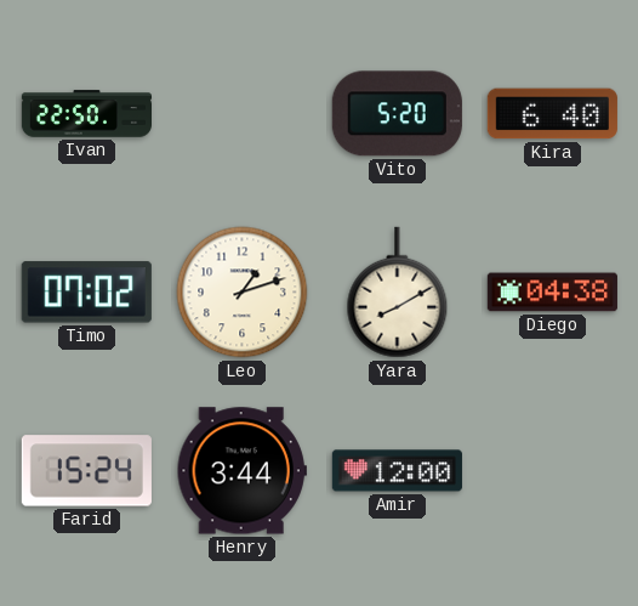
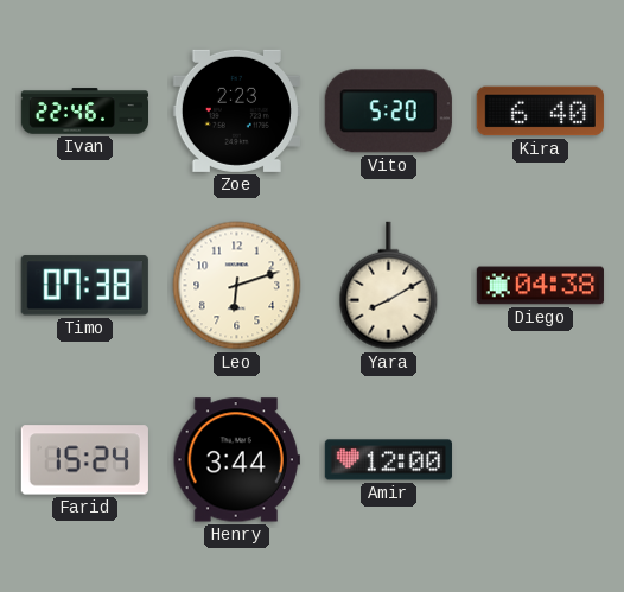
Ivan: 22:50 -> 22:46 (84, 112)
Zoe: none -> 2:23 (236, 110)
Timo: 07:02 -> 07:38 (84, 286)
Leo: 1:12 -> 6:12 (237, 286)
